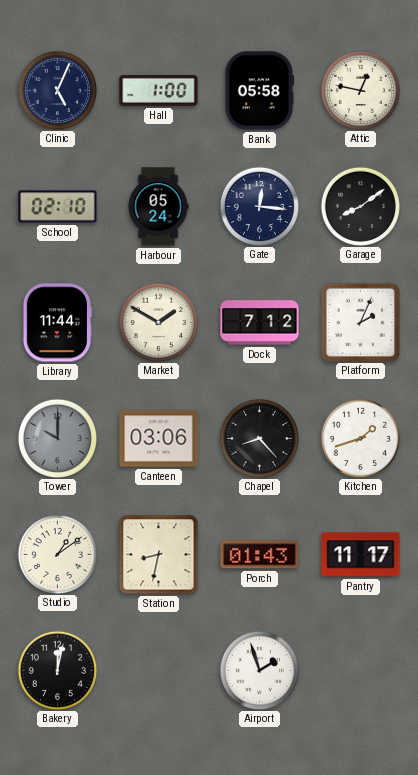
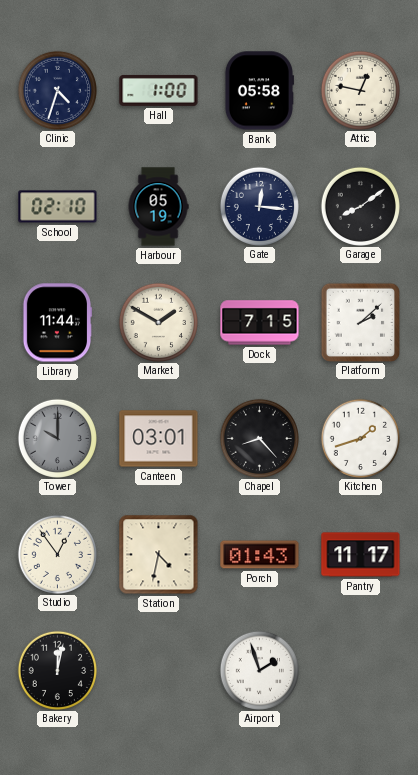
Clinic: 5:04 -> 4:33 (57, 90)
Harbour: 05:24 -> 05:19 (158, 207)
Dock: 7:12 -> 7:15 (260, 323)
Platform: 2:04 -> 2:08 (360, 322)
Canteen: 03:06 -> 03:01 (159, 439)
Studio: 1:09 -> 12:54 (57, 554)
Station: 8:32 -> 4:32 (159, 555)
